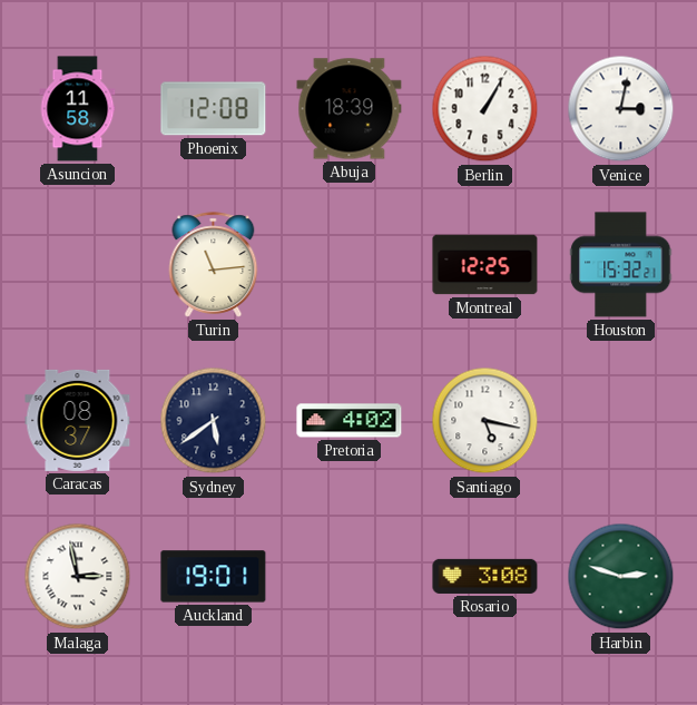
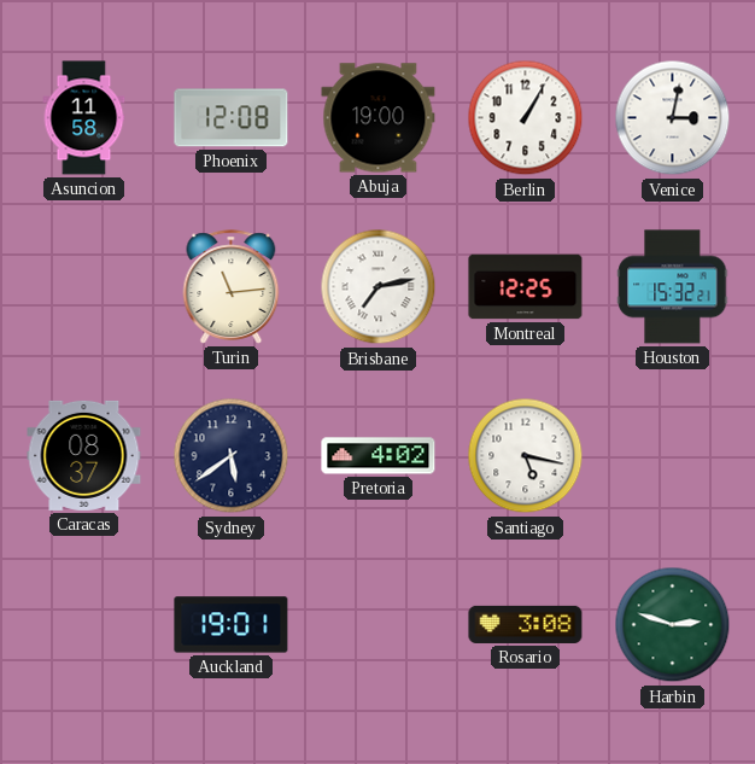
Abuja: 18:39 -> 19:00 (379, 118)
Brisbane: none -> 7:13 (379, 287)
Malaga: 2:58 -> none (78, 577)
